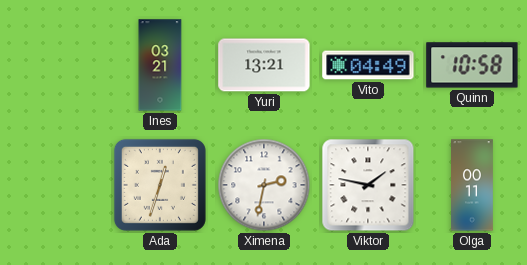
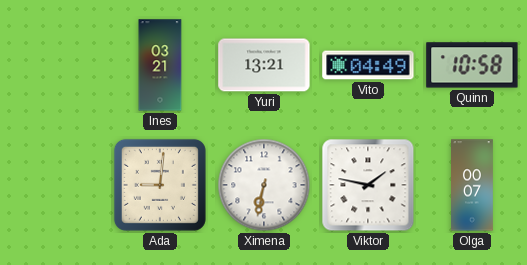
Ada: 12:33 -> 9:01 (160, 185)
Ximena: 2:32 -> 6:32 (264, 185)
Olga: 00:11 -> 00:07 (473, 185)
